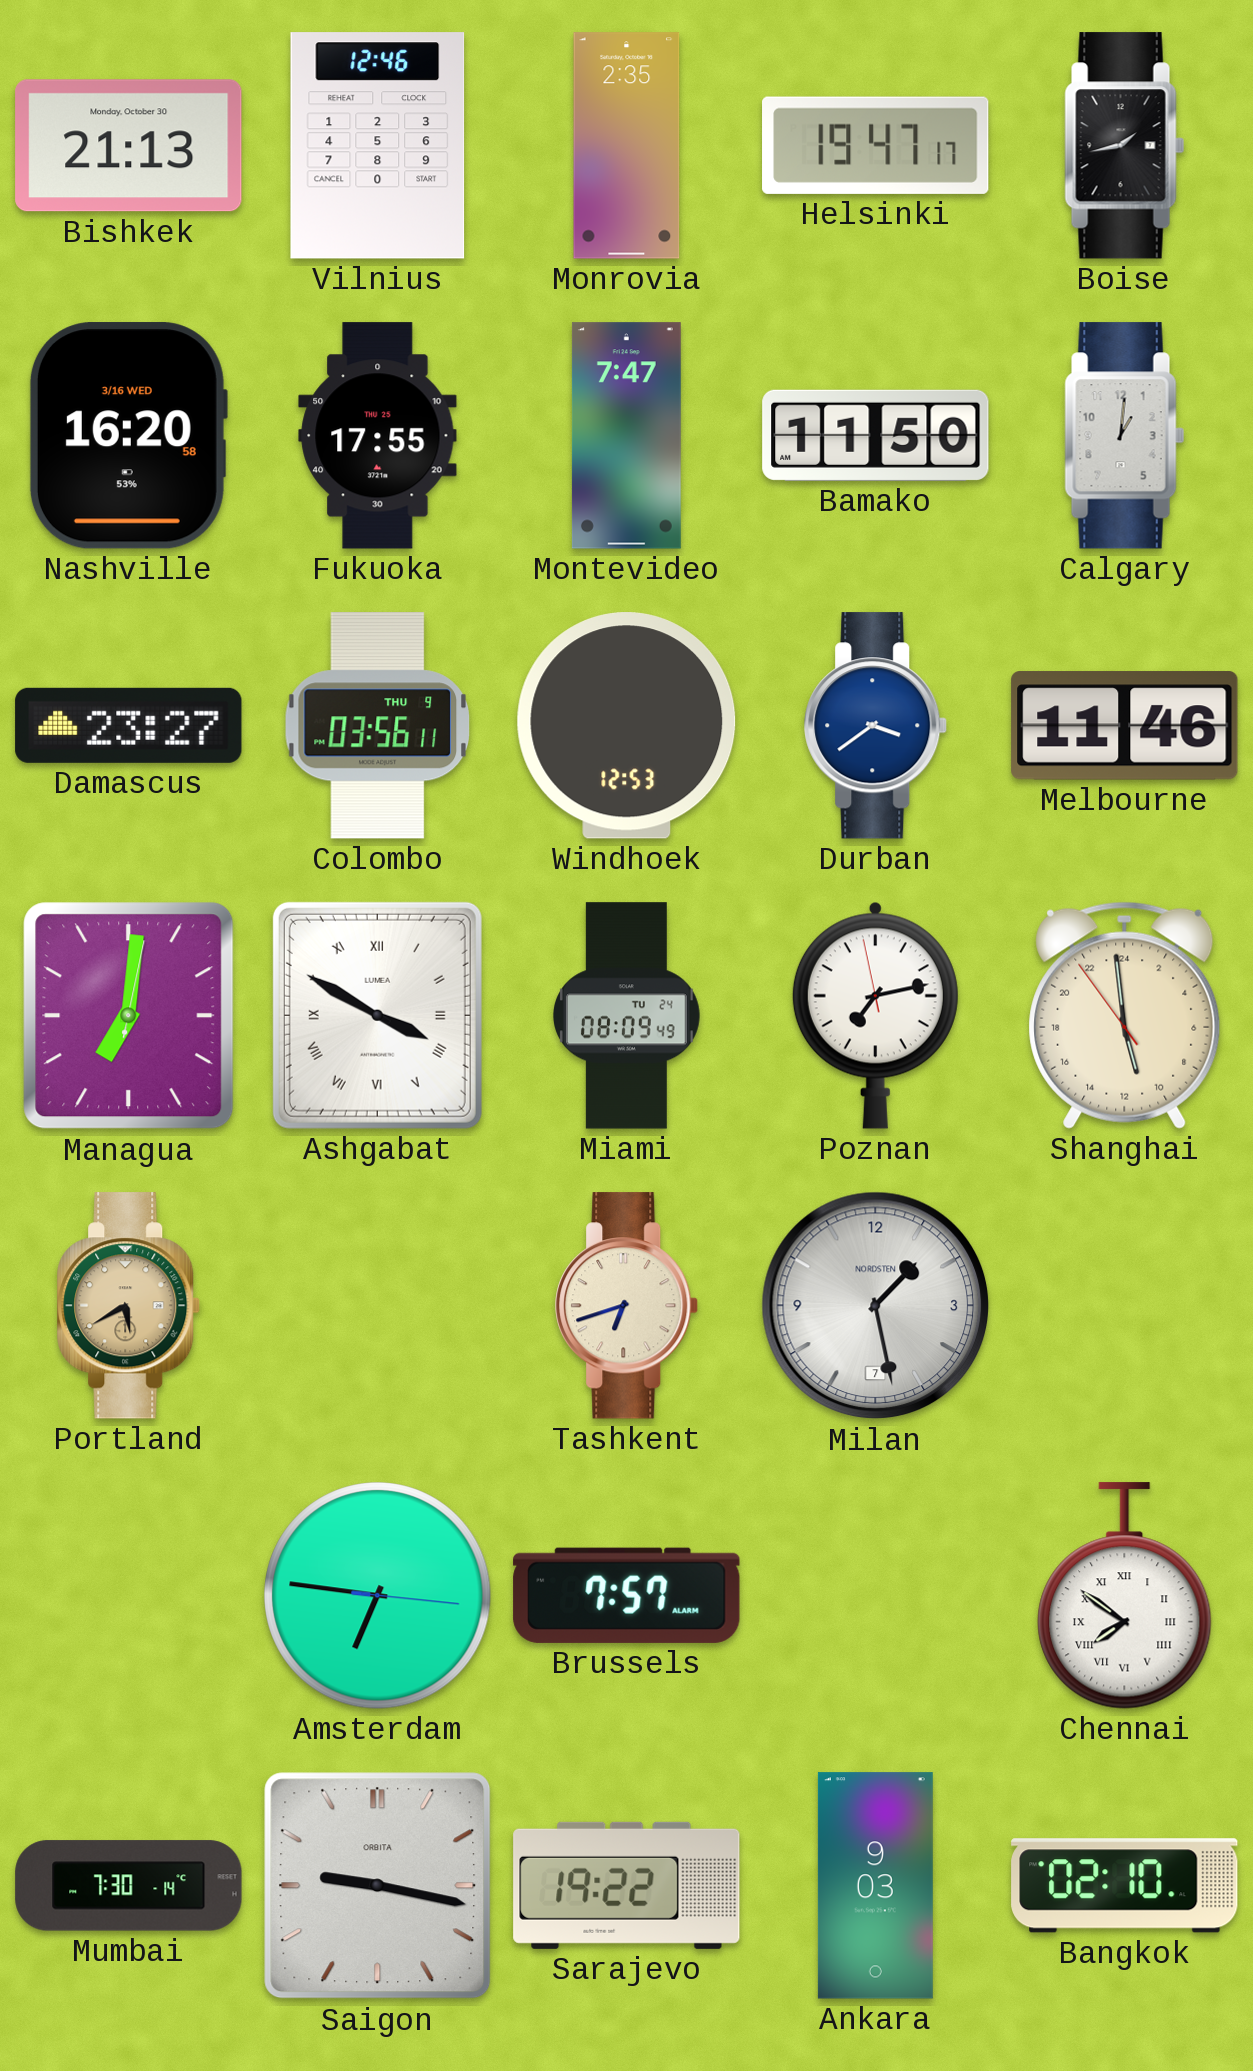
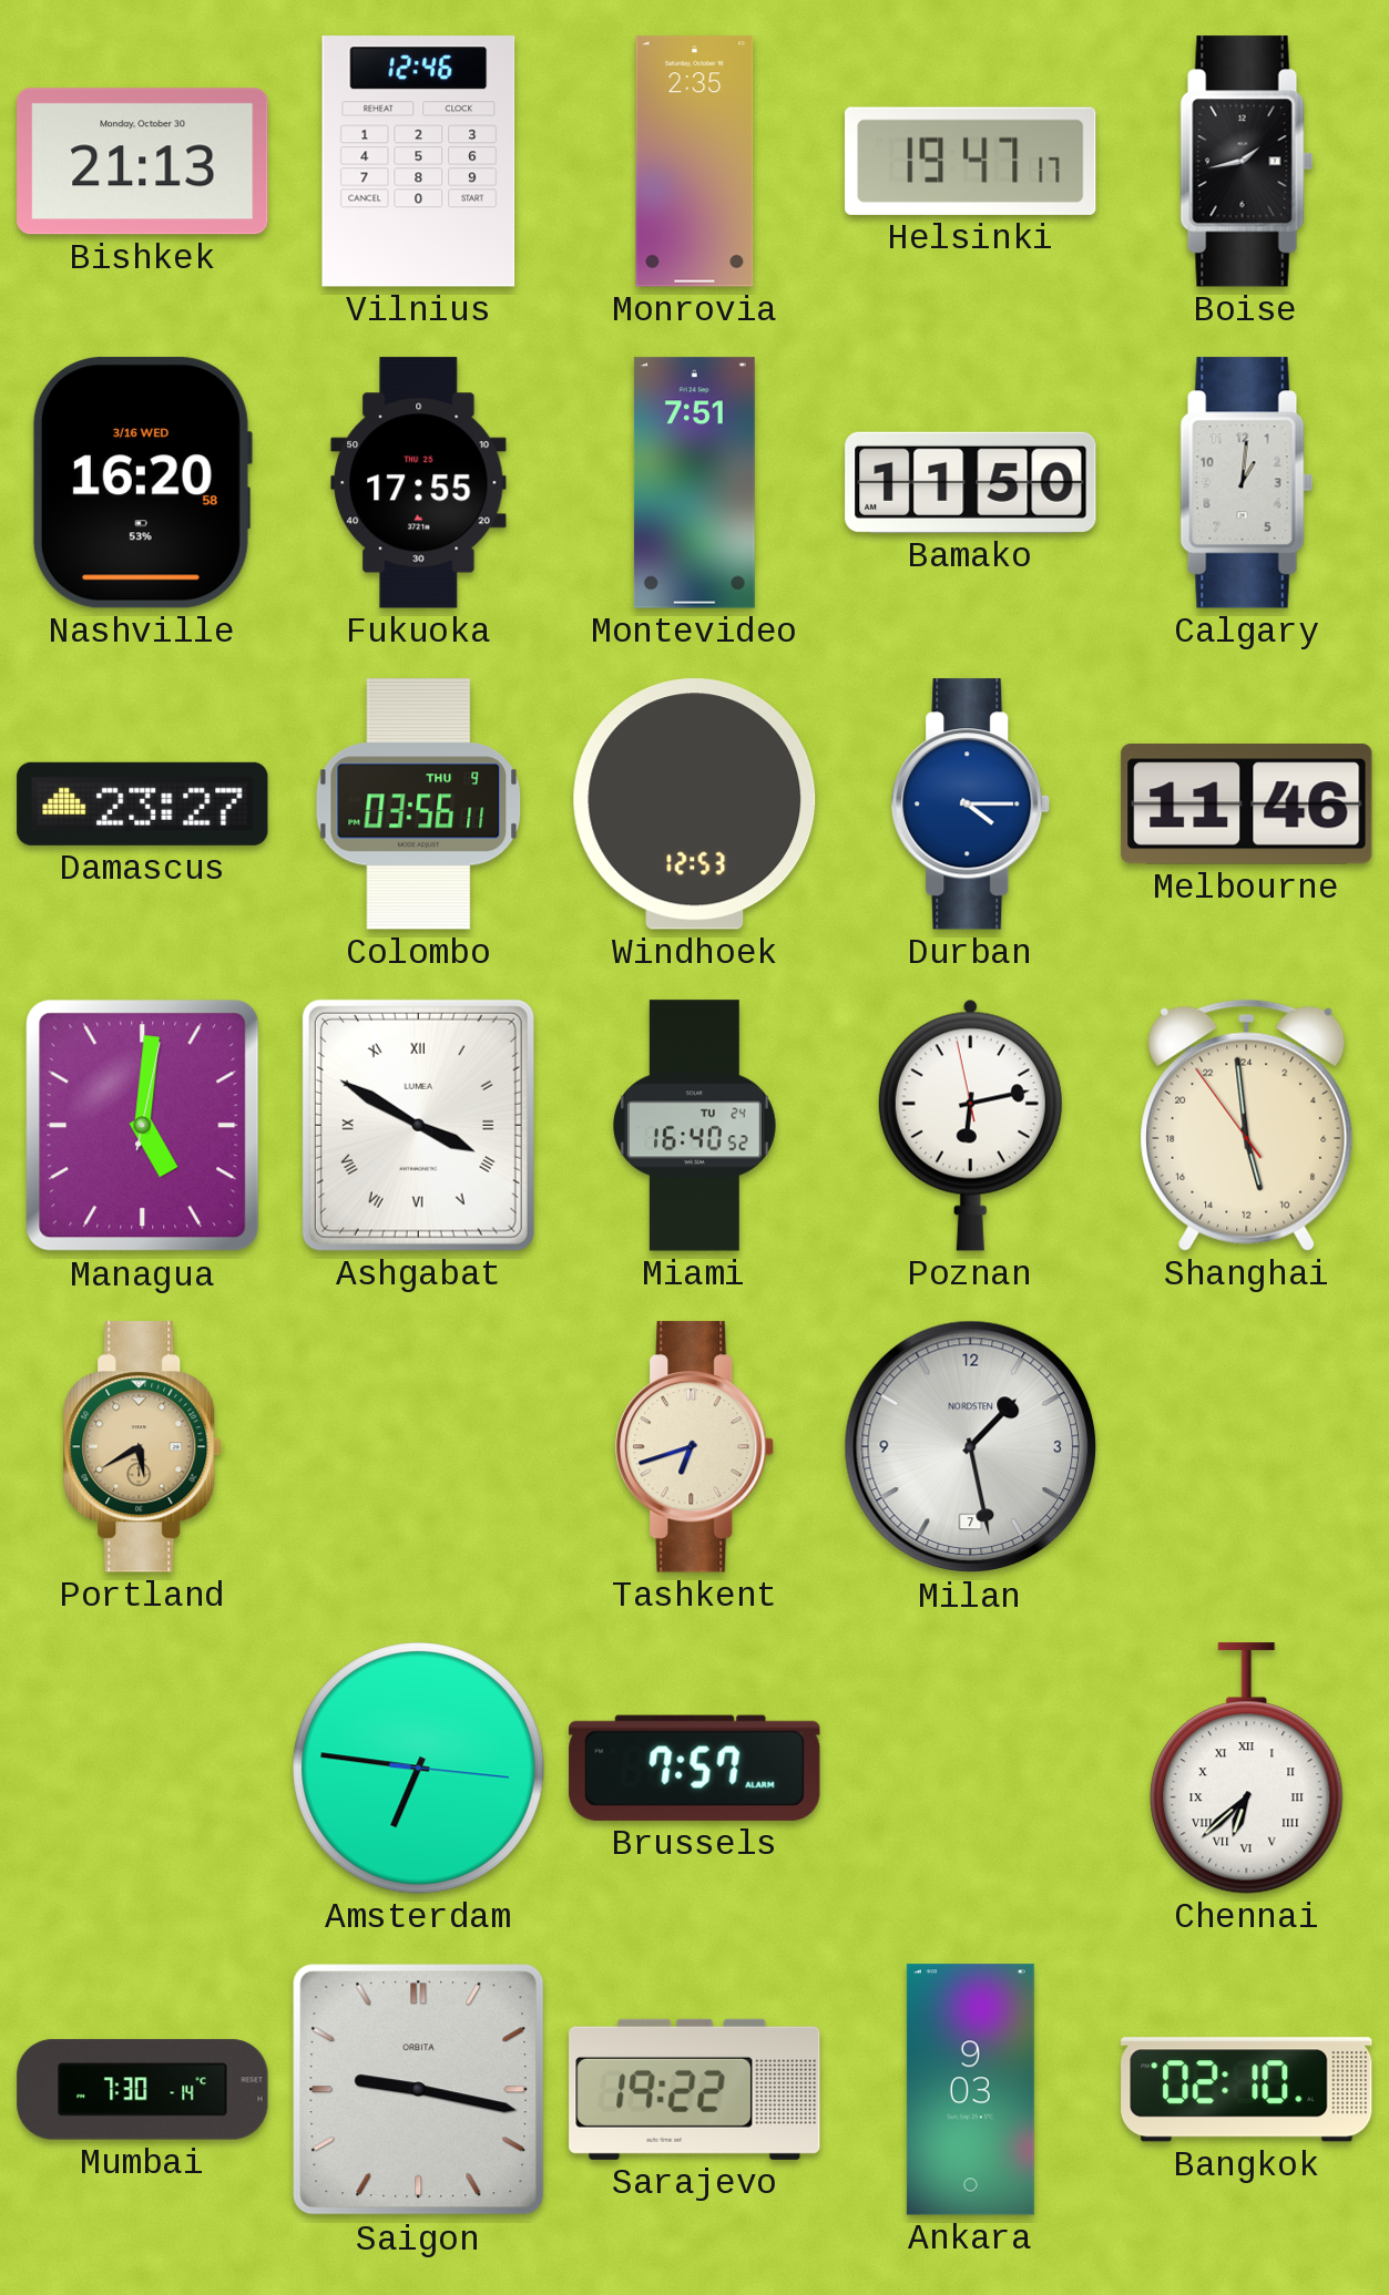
Montevideo: 7:47 -> 7:51 (694, 483)
Durban: 3:39 -> 4:15 (971, 805)
Managua: 7:01 -> 5:01 (143, 1126)
Miami: 08:09 -> 16:40 (695, 1126)
Poznan: 7:12 -> 6:12 (970, 1125)
Chennai: 7:51 -> 6:38 (1247, 1769)
